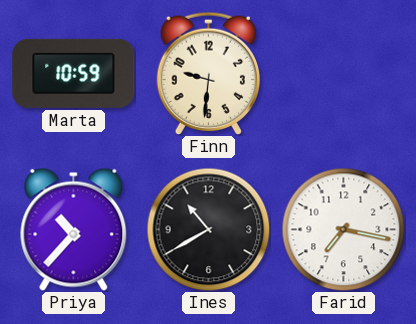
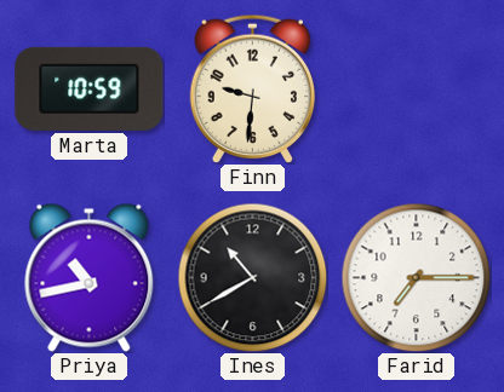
Priya: 10:37 -> 10:43 (90, 277)
Farid: 7:17 -> 7:15 (416, 277)
